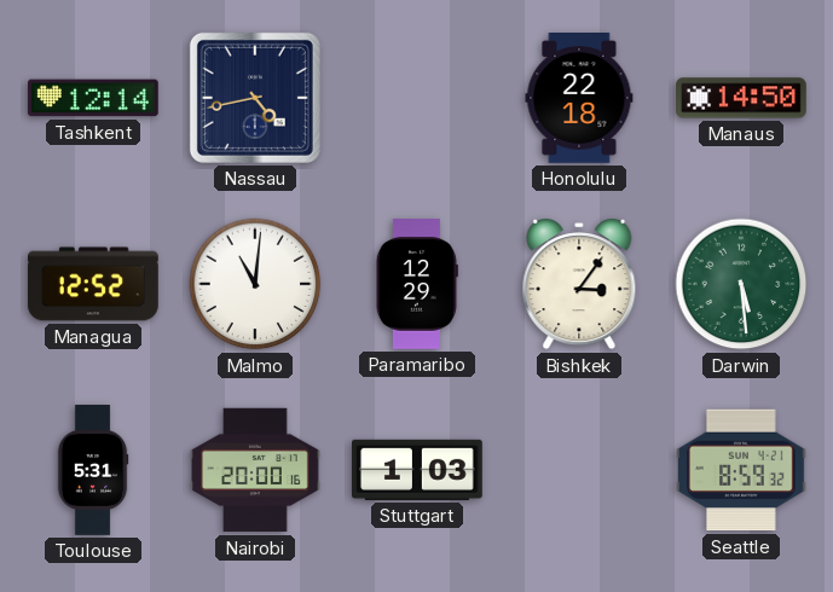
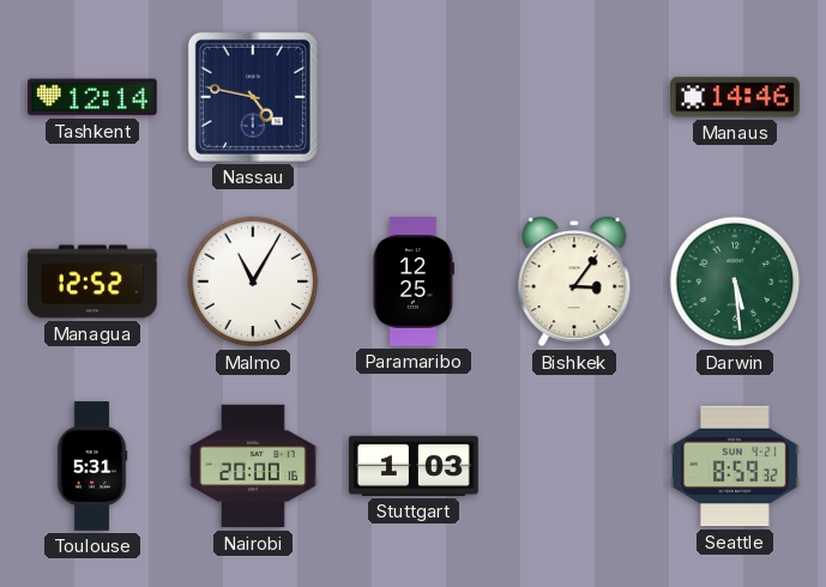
Nassau: 4:43 -> 4:47 (253, 97)
Honolulu: 22:18 -> none (579, 99)
Manaus: 14:50 -> 14:46 (736, 97)
Malmo: 11:01 -> 11:05 (253, 282)
Paramaribo: 12:29 -> 12:25 (414, 283)
